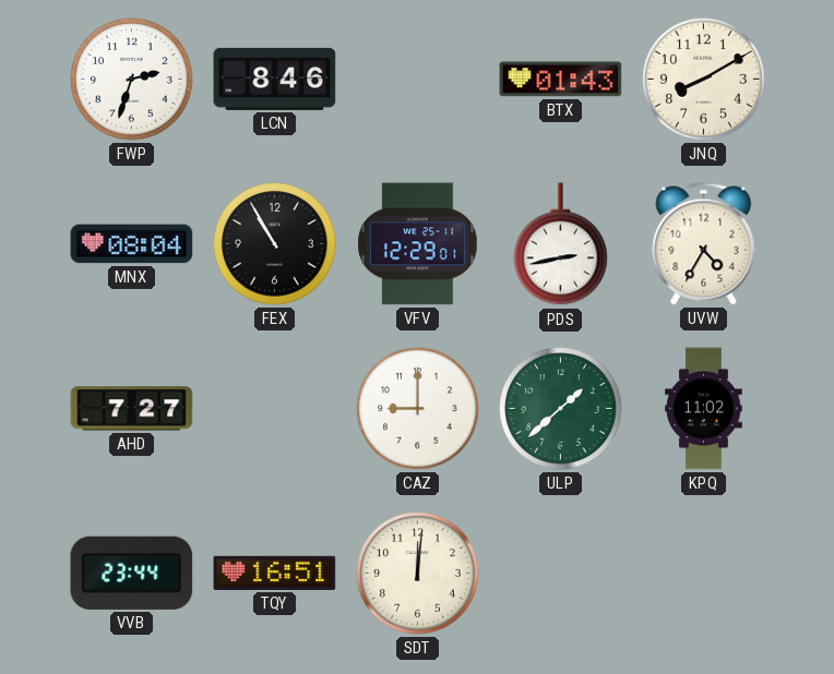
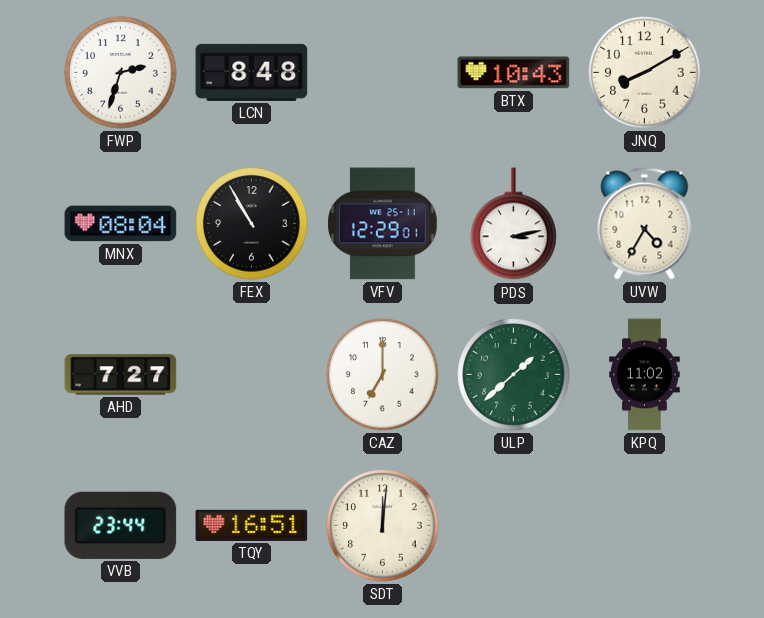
LCN: 8:46 -> 8:48 (252, 72)
BTX: 01:43 -> 10:43 (514, 73)
PDS: 2:43 -> 3:13 (514, 224)
CAZ: 9:00 -> 7:00 (383, 375)
